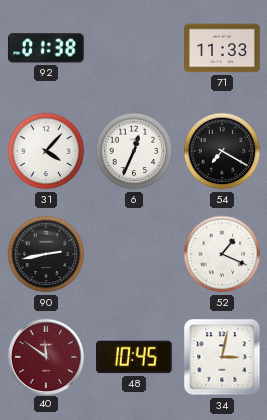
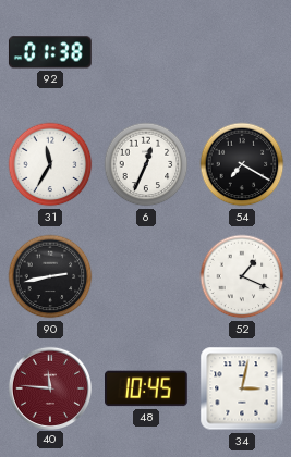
71: 11:33 -> none (222, 48)
31: 4:07 -> 11:35 (50, 164)
40: 11:51 -> 11:46 (49, 387)
